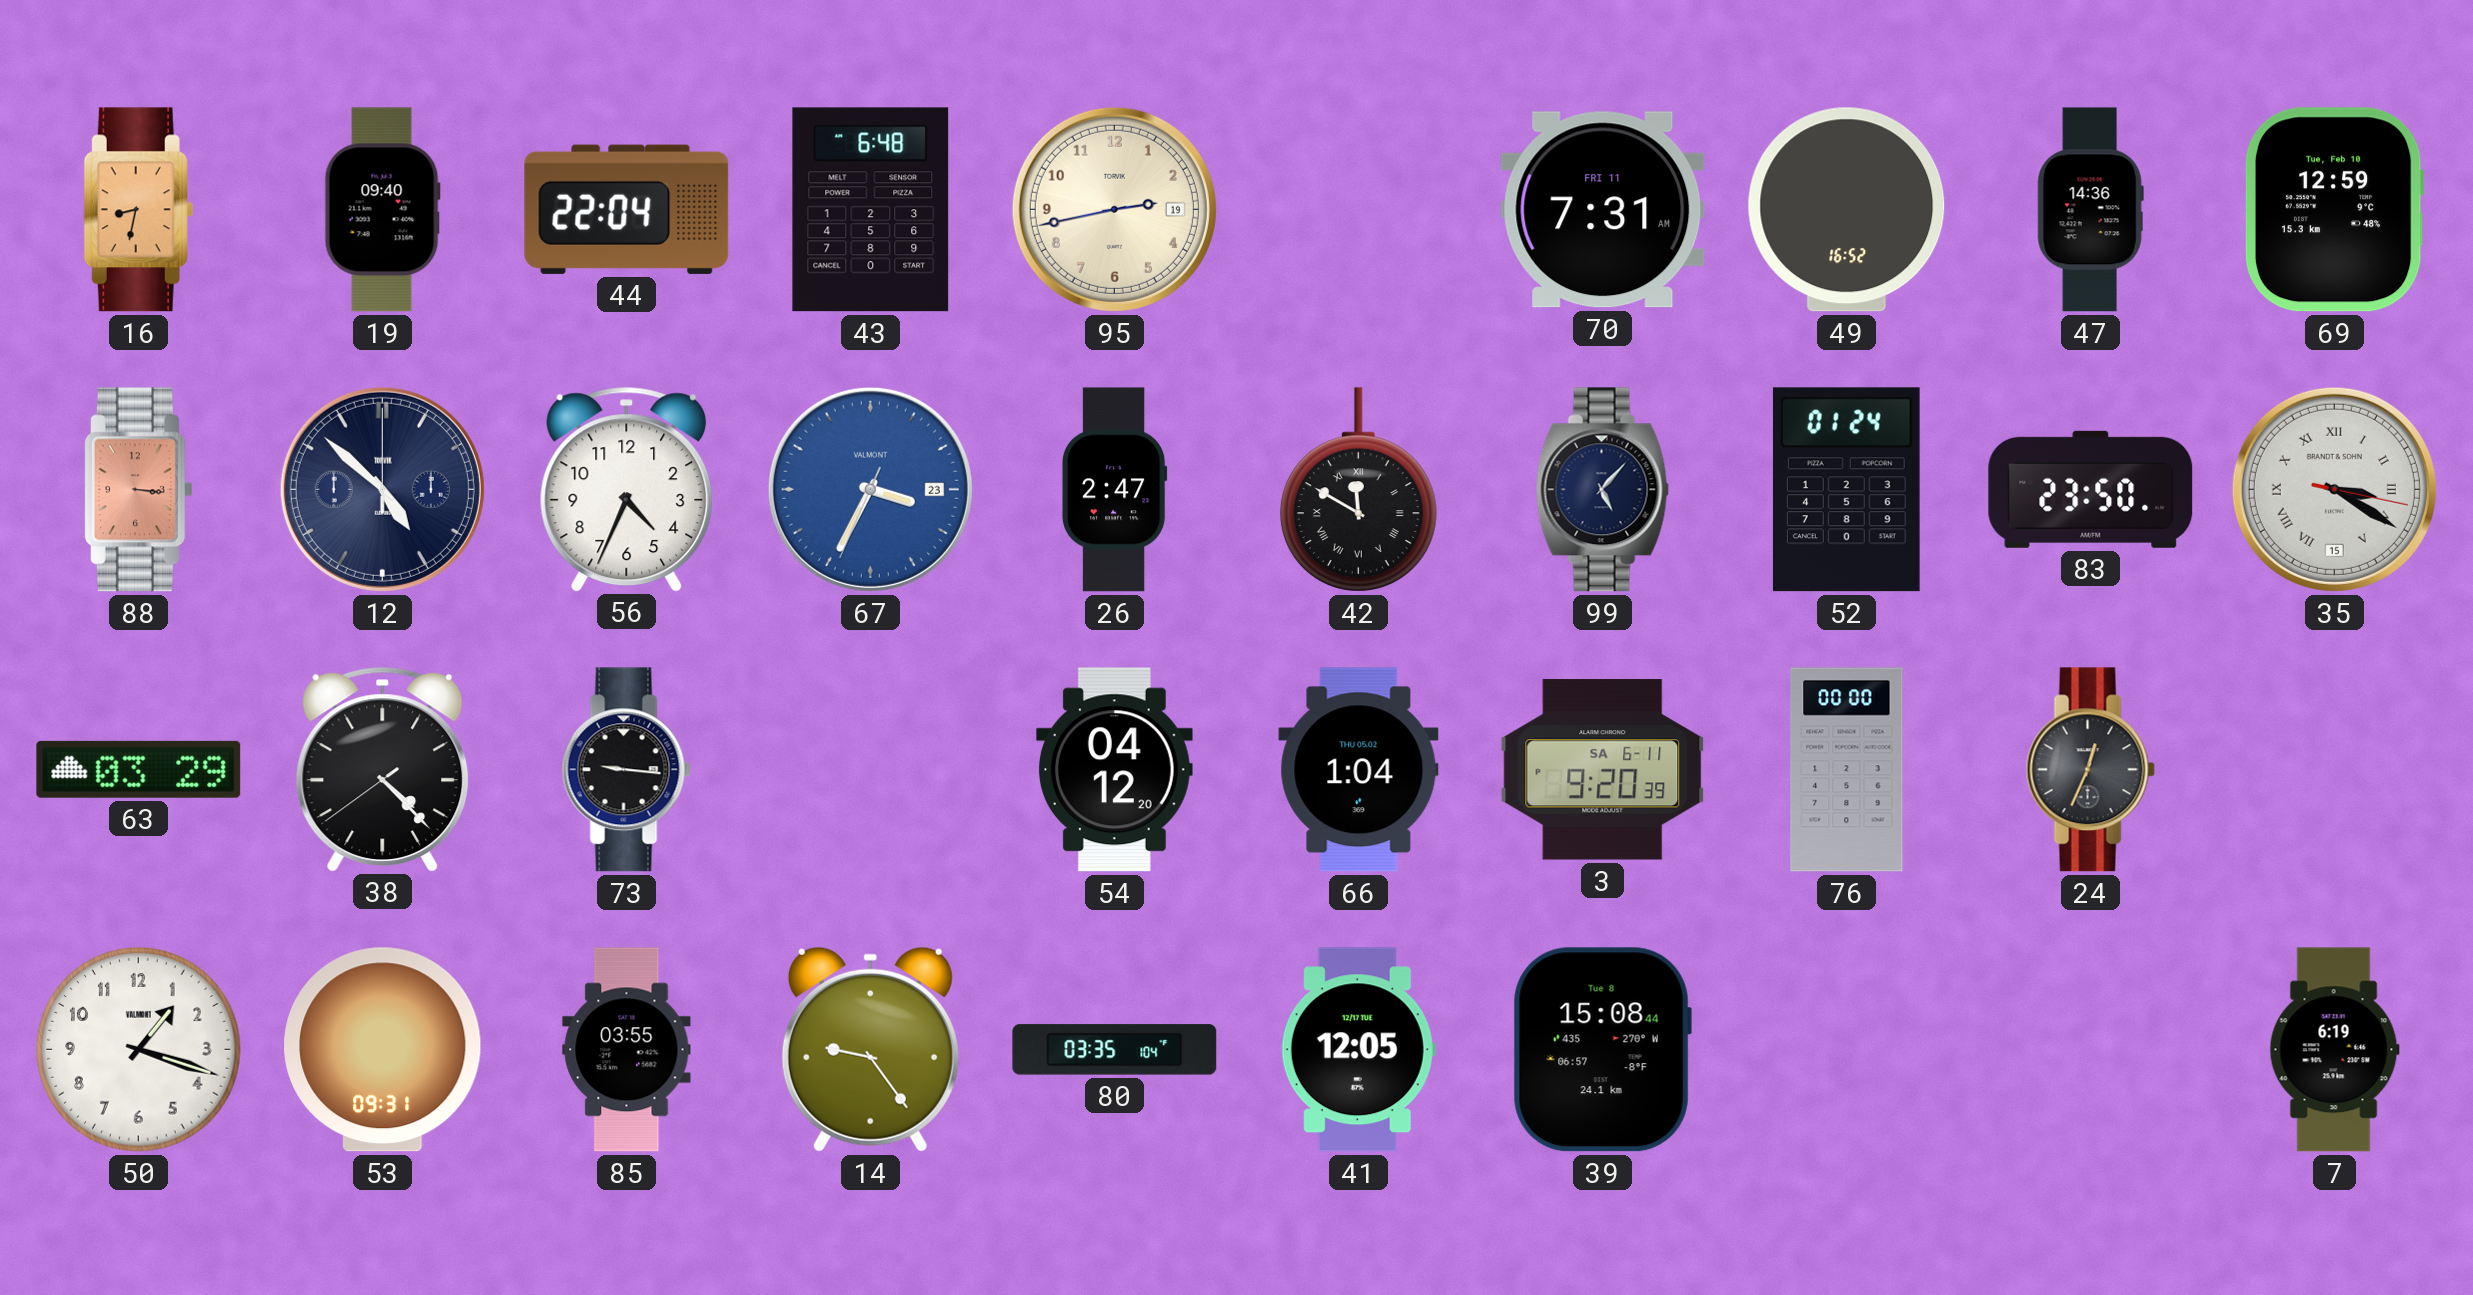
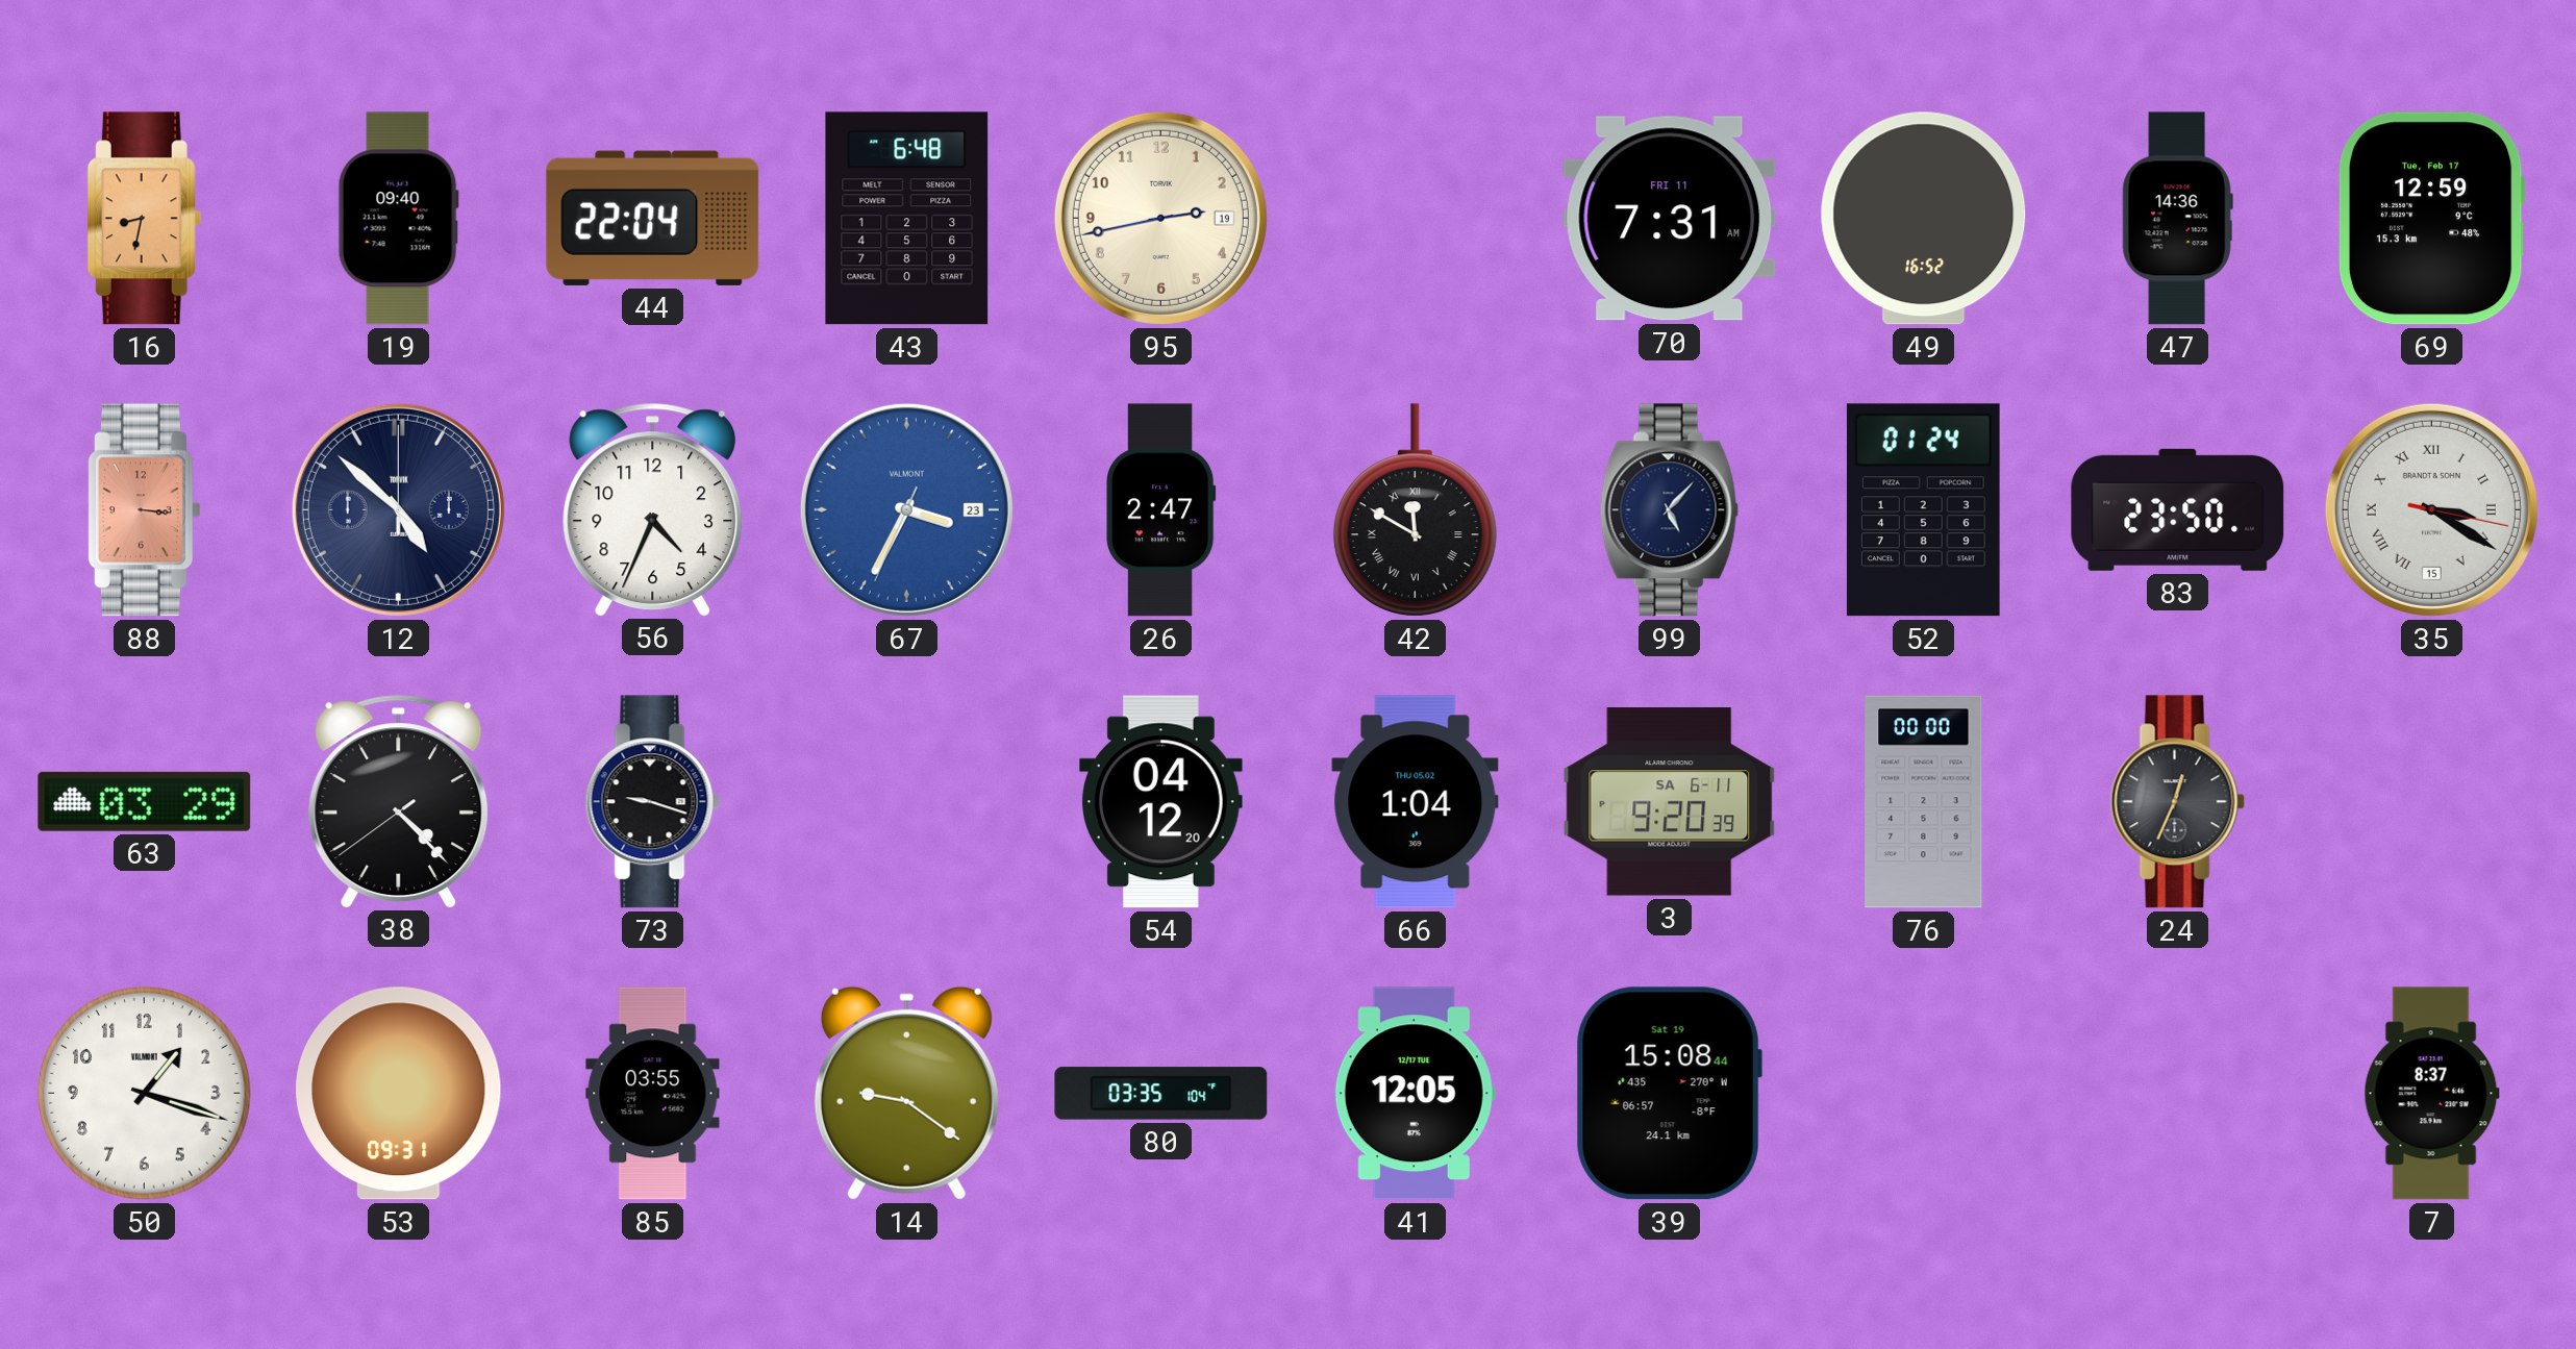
69 date: Tue, Feb 10 -> Tue, Feb 17 (2431, 219)
73: 9:16 -> 9:18 (652, 802)
14: 9:24 -> 9:21 (906, 1093)
39 date: Tue 8 -> Sat 19 (1669, 1094)
7: 6:19 -> 8:37 (2431, 1094)
